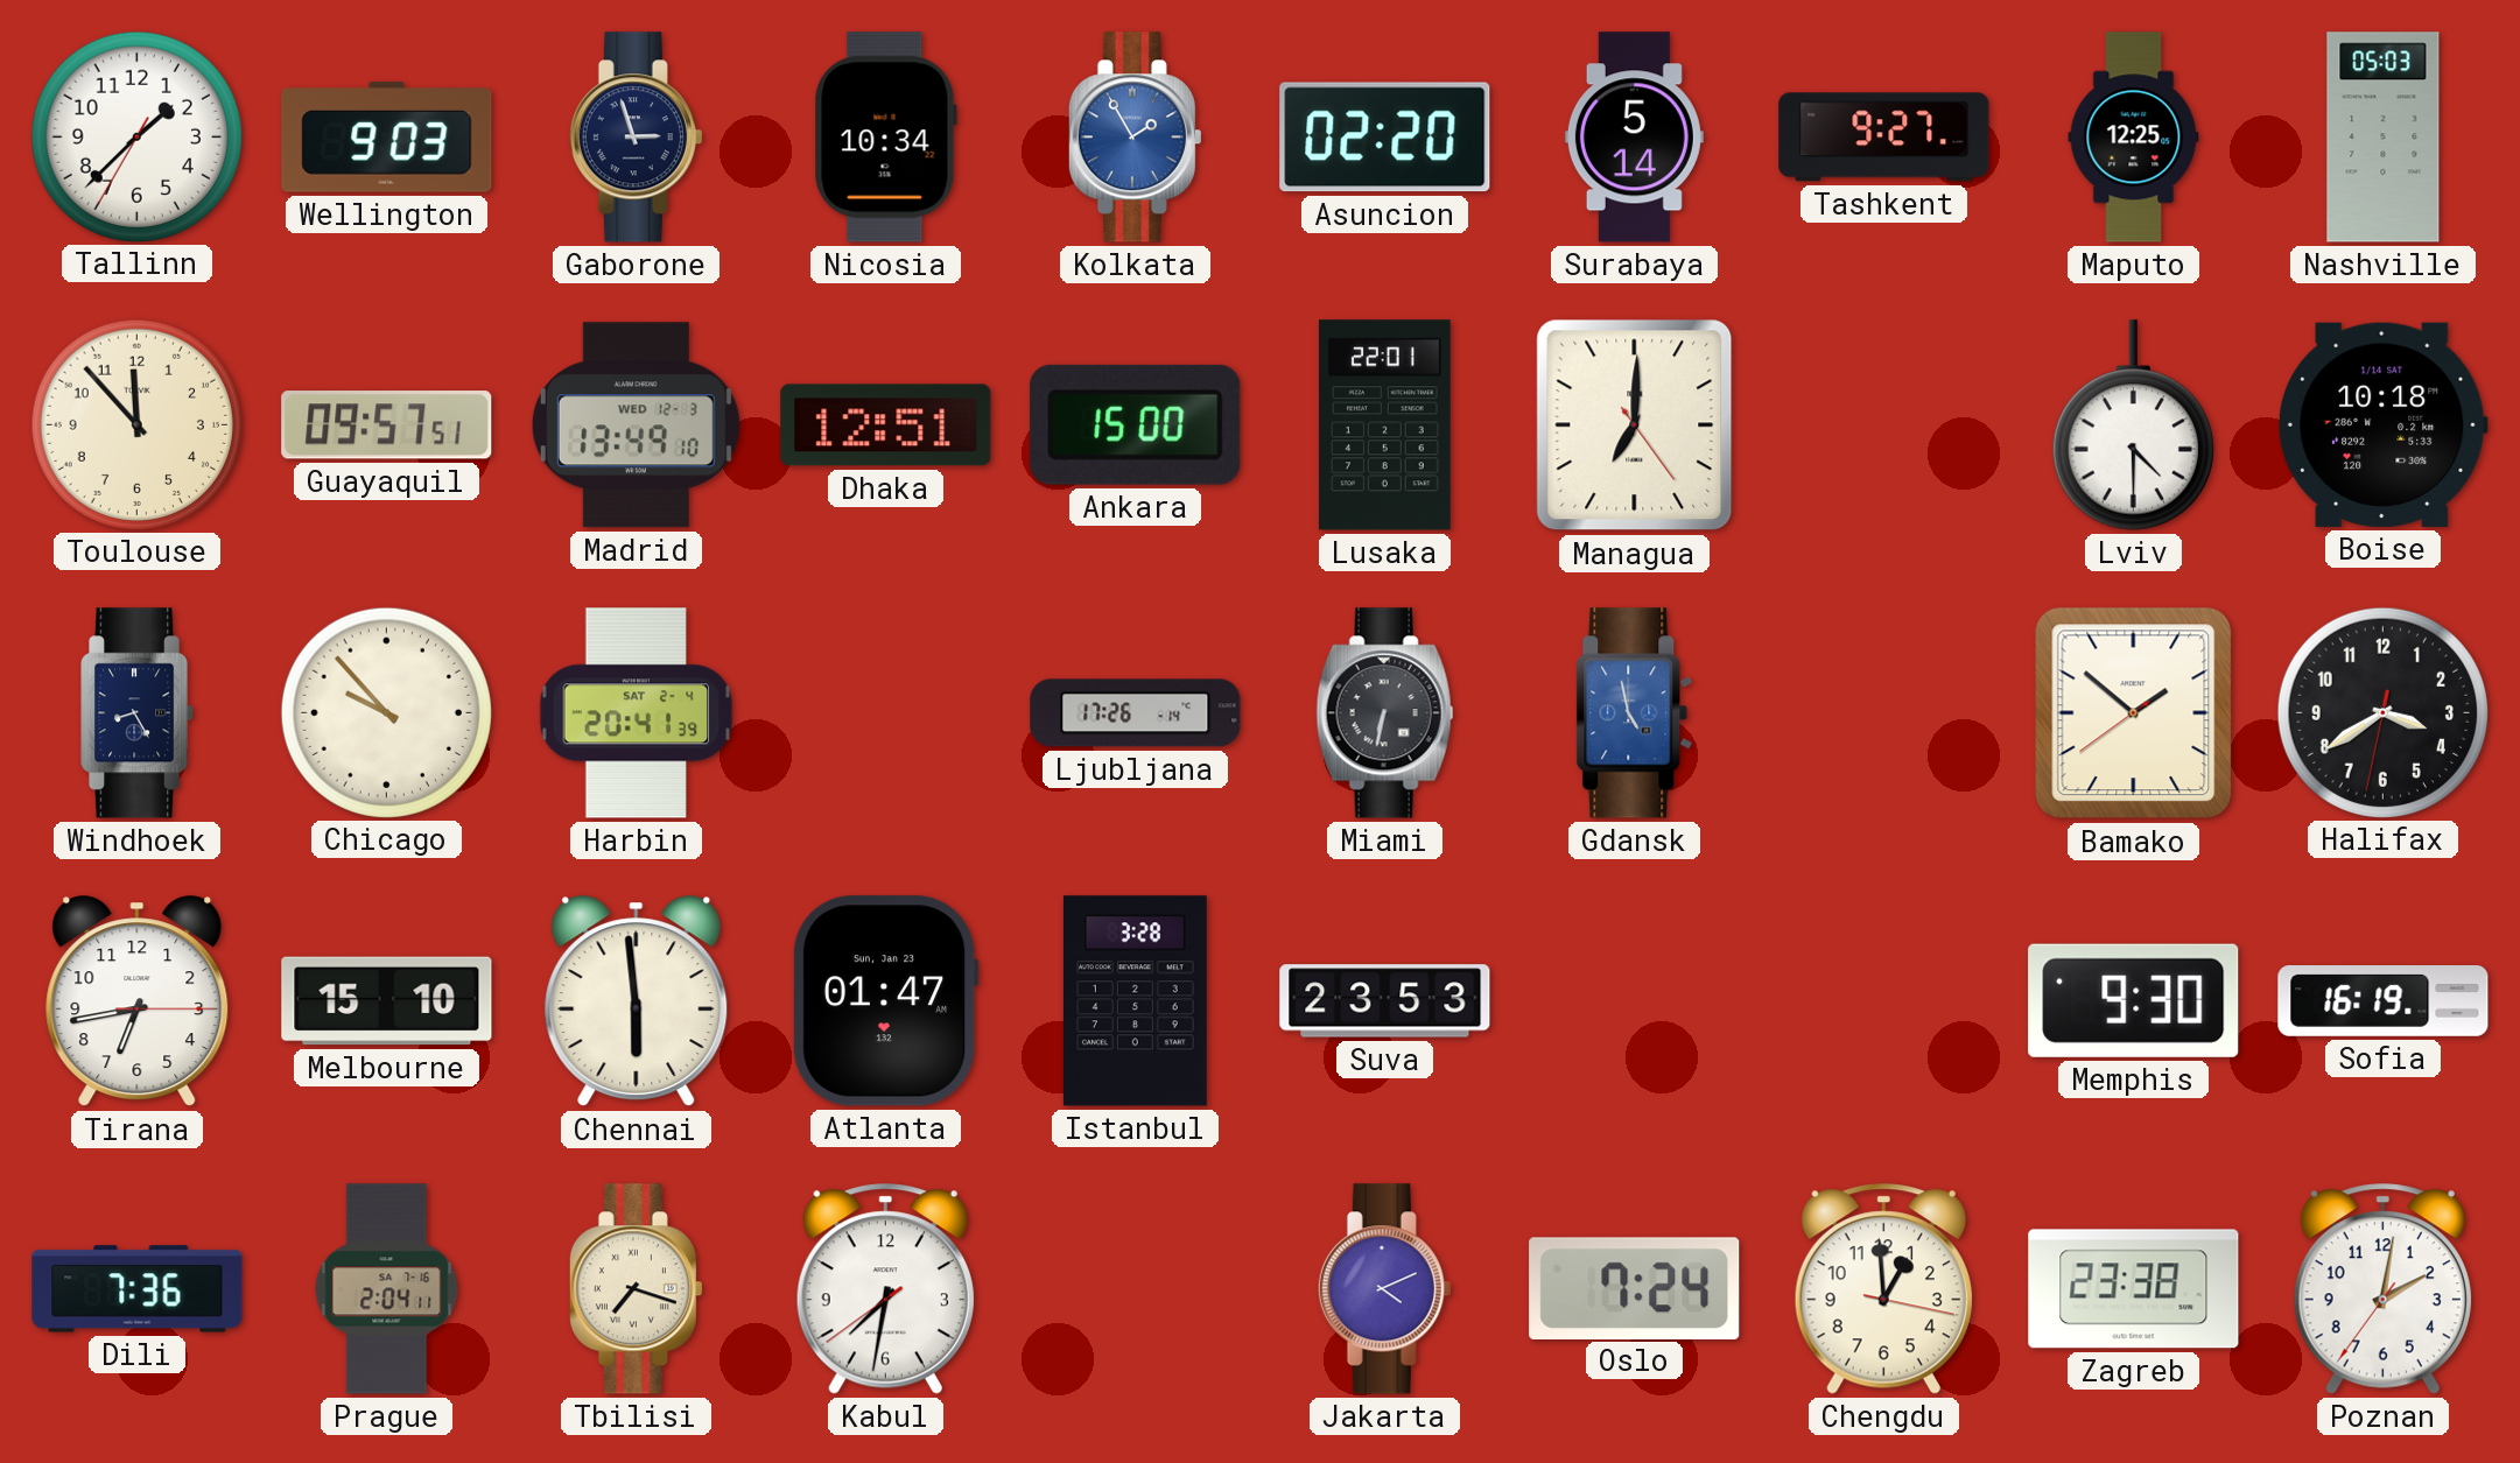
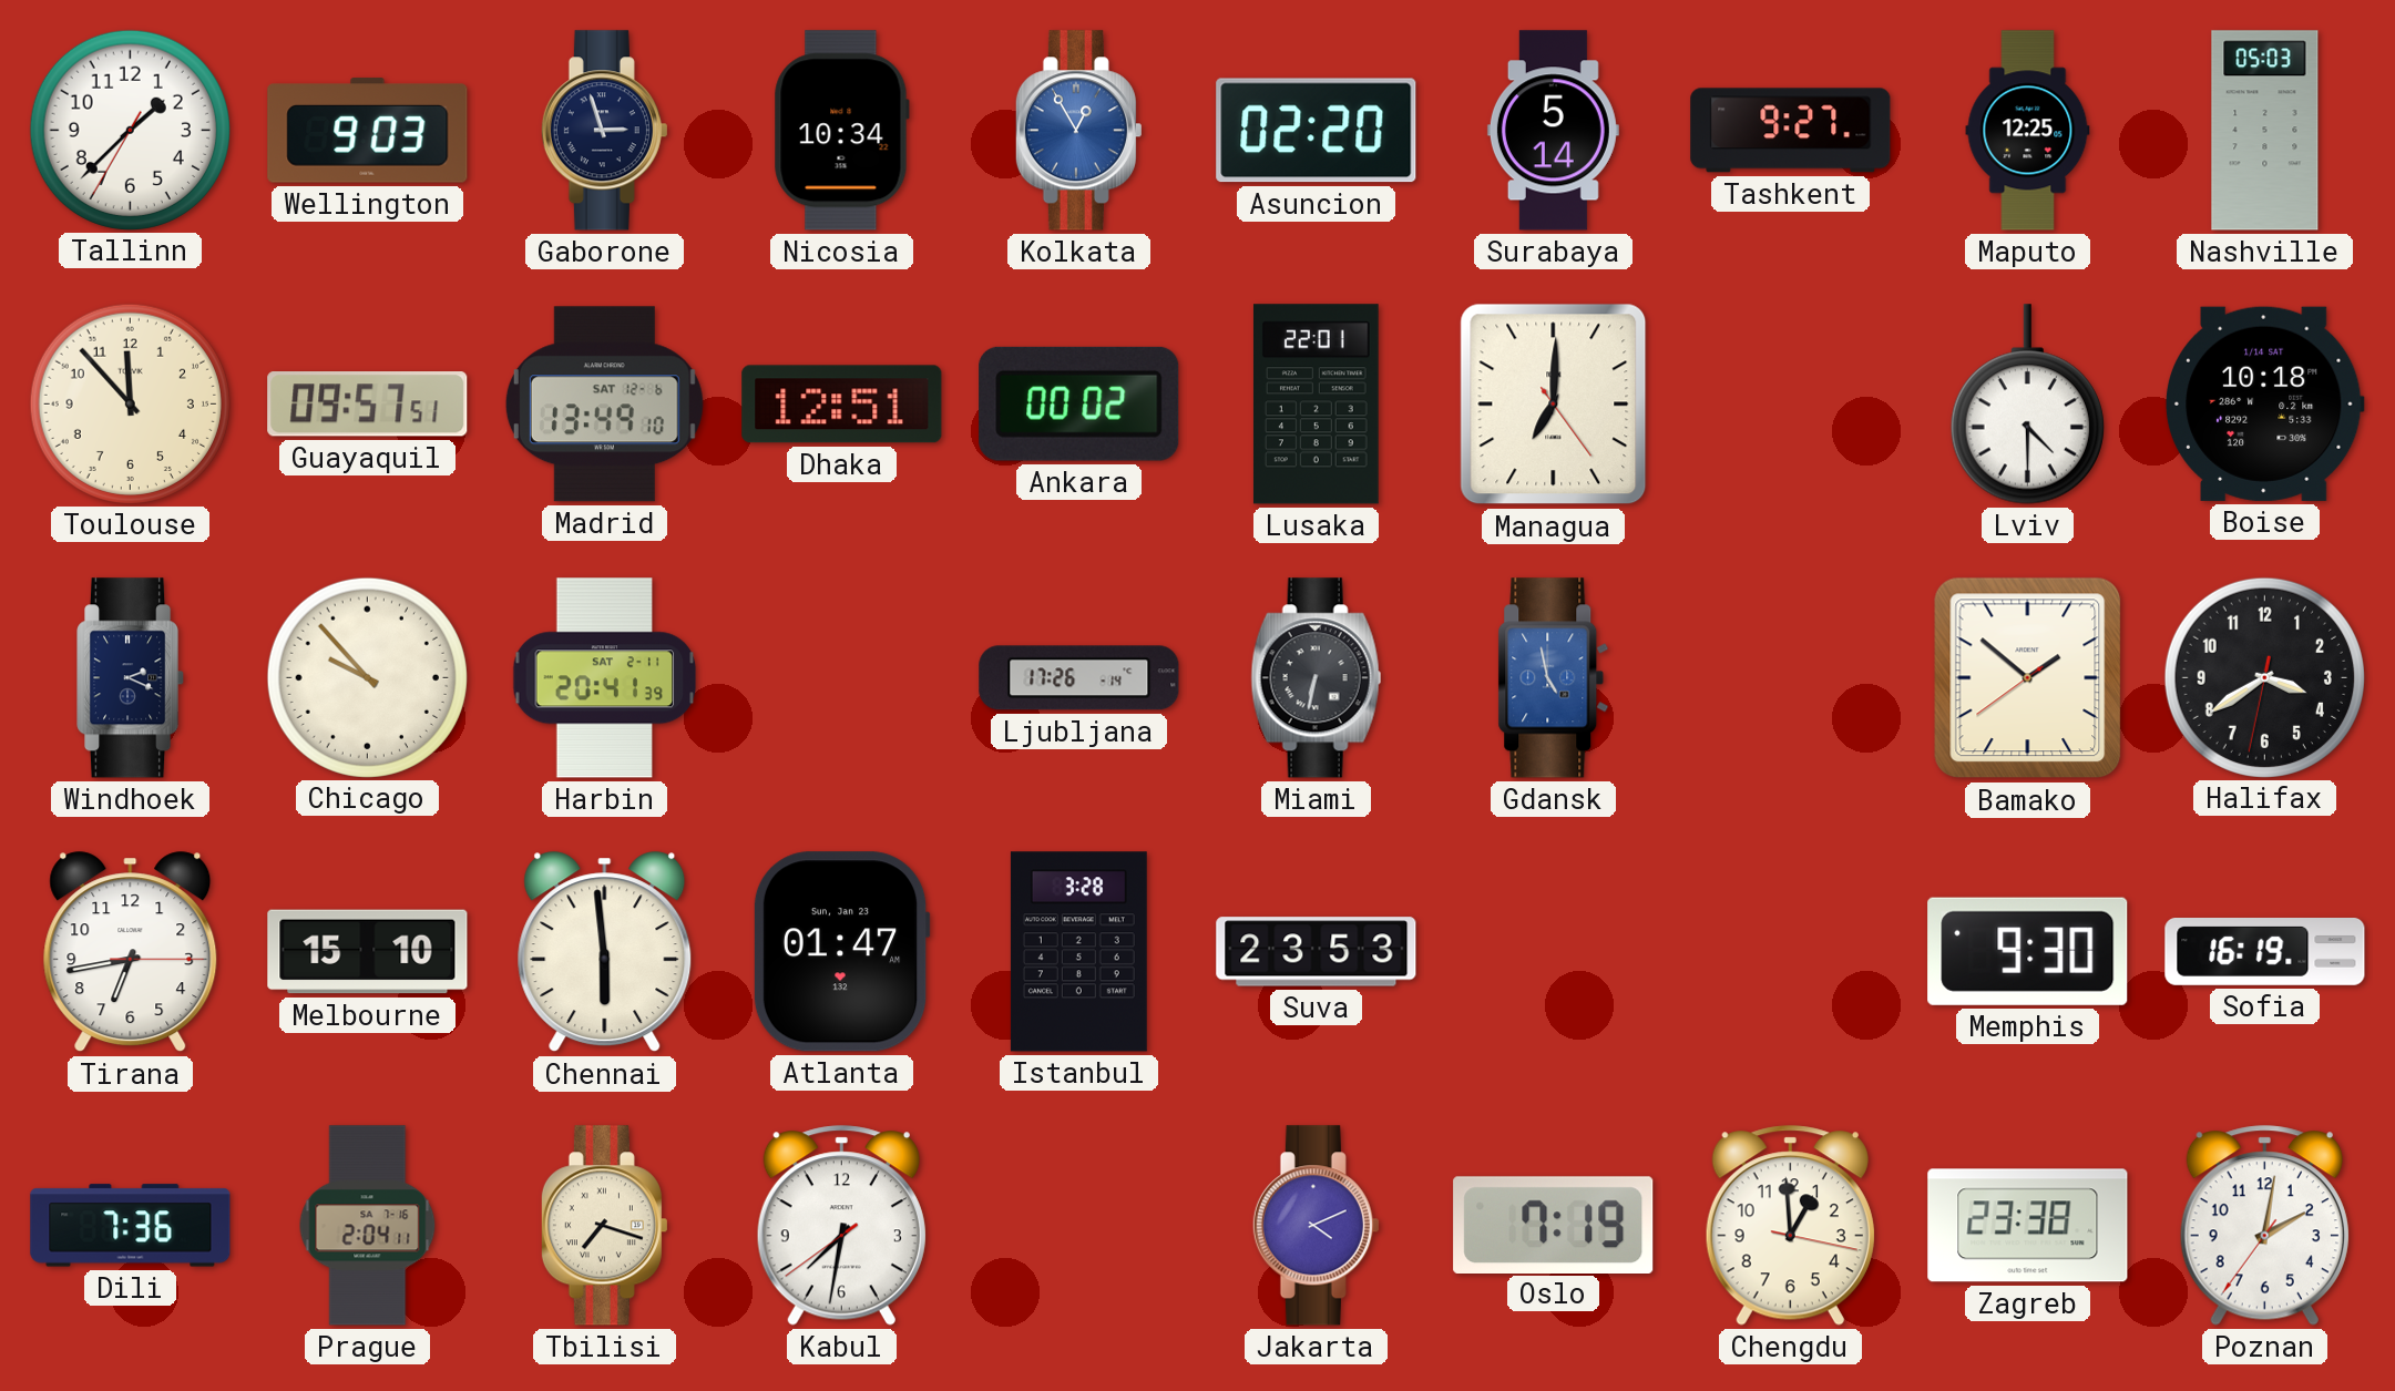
Kolkata: 1:55 -> 12:55 (1078, 131)
Madrid date: WED 12-3 -> SAT 12-6 (604, 405)
Ankara: 15:00 -> 00:02 (1079, 403)
Windhoek: 8:25 -> 2:19 (132, 678)
Harbin date: SAT 2-4 -> SAT 2-11 (605, 678)
Oslo: 7:24 -> 7:19 (1554, 1225)
